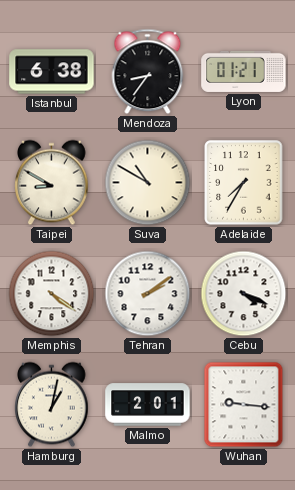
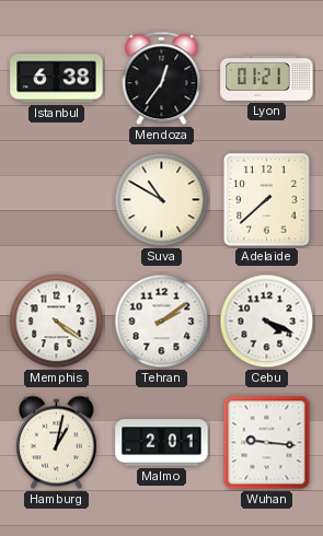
Mendoza: 8:36 -> 12:36 (162, 79)
Taipei: 8:50 -> none (52, 183)
Adelaide: 7:35 -> 7:38 (267, 200)
